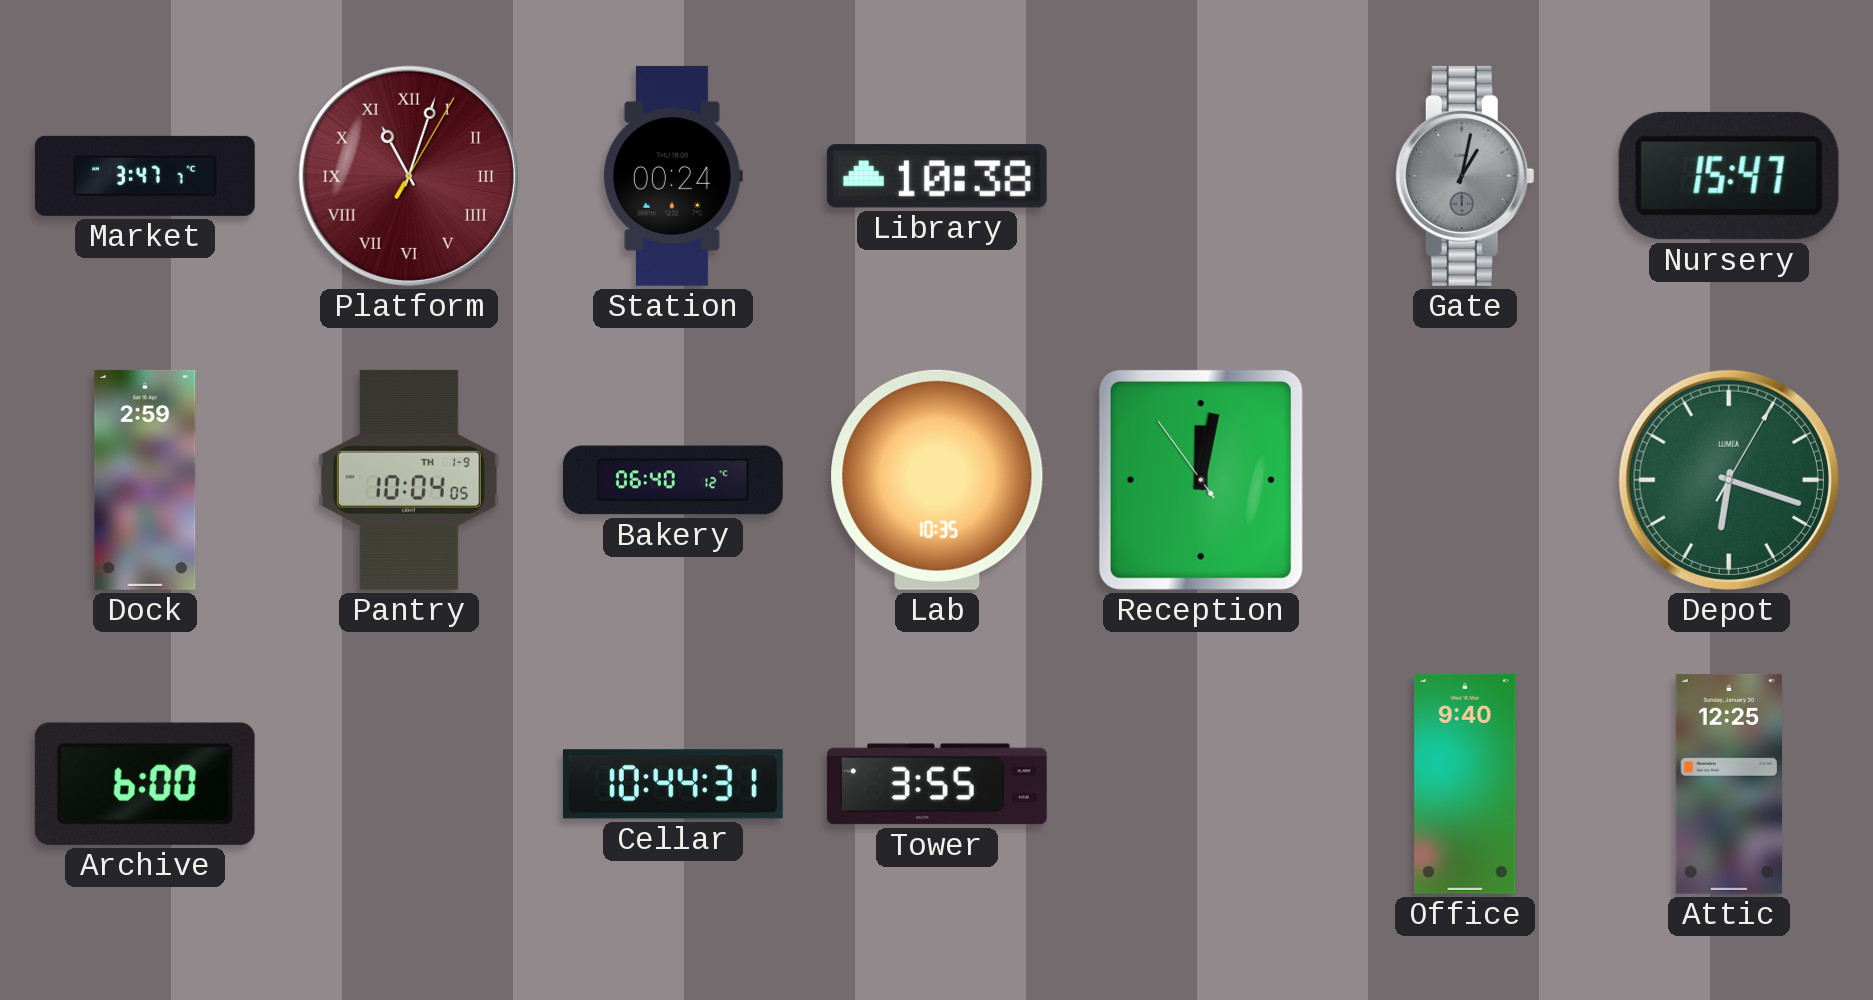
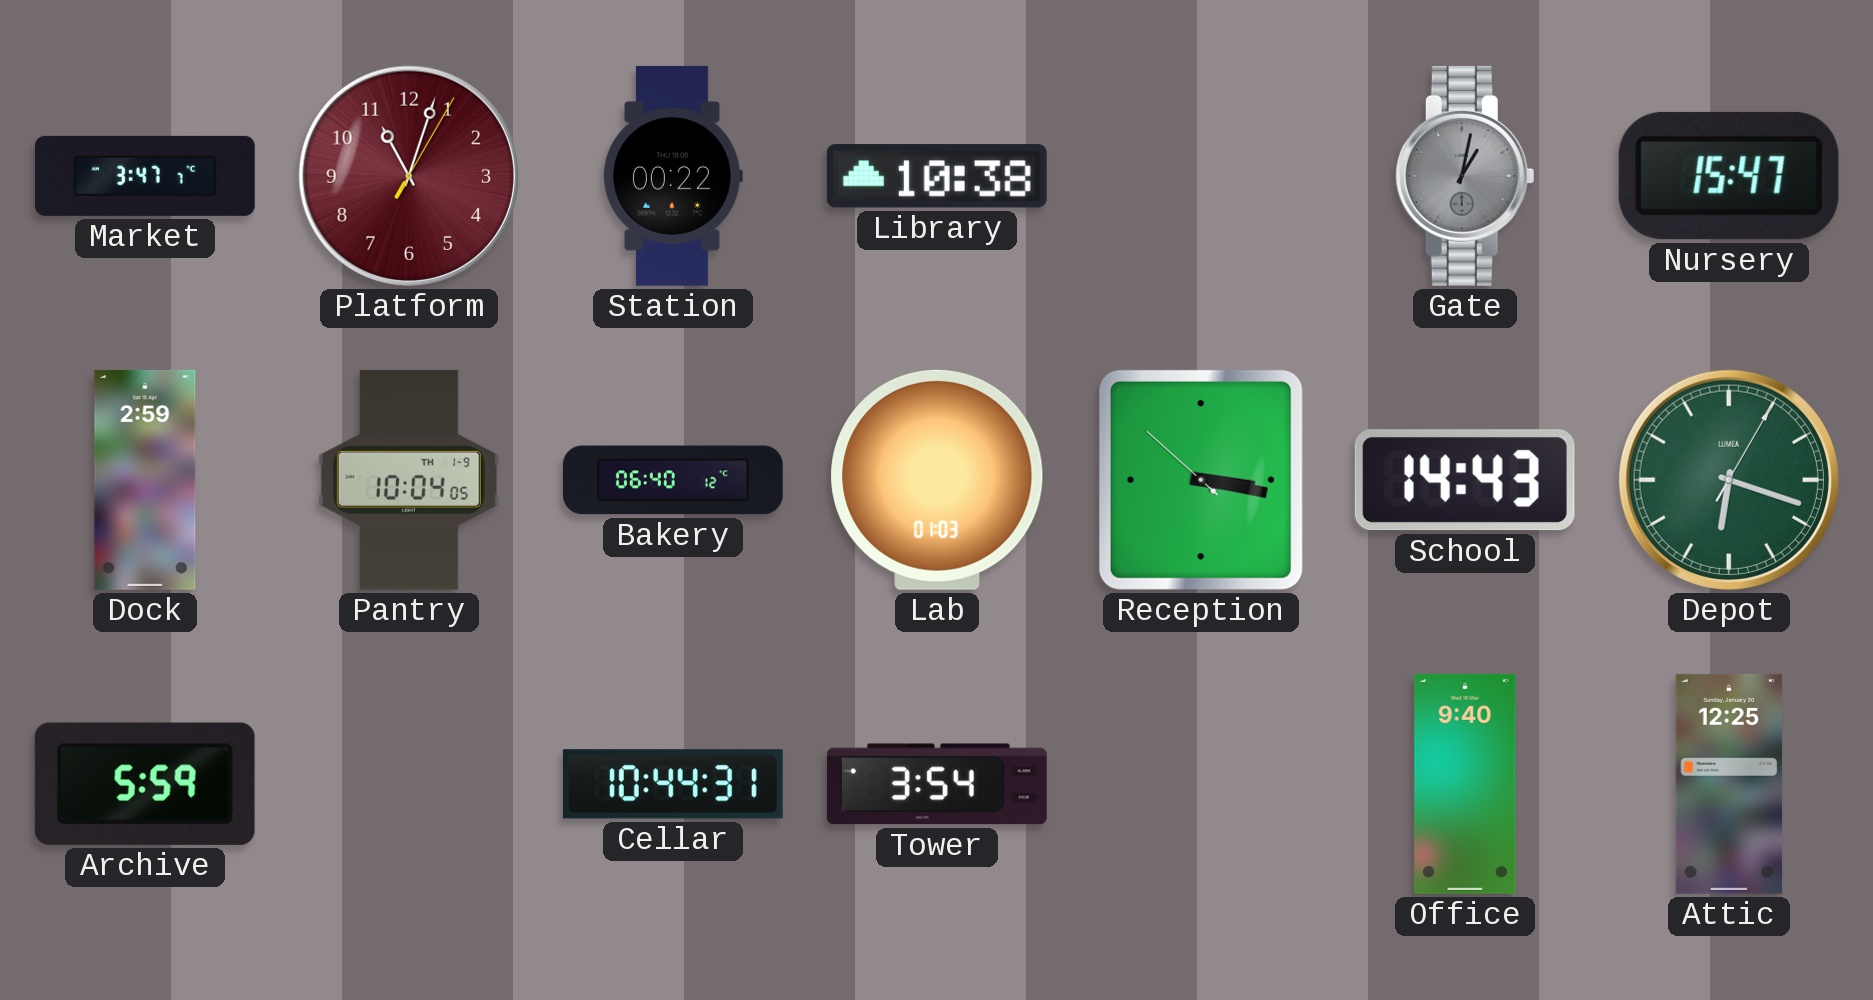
Platform numerals: Roman -> Arabic (409, 176)
Station: 00:24 -> 00:22 (672, 176)
Lab: 10:35 -> 01:03 (937, 480)
Reception: 12:01 -> 3:16 (1201, 480)
School: none -> 14:43 (1465, 480)
Archive: 6:00 -> 5:59 (145, 784)
Tower: 3:55 -> 3:54 (937, 784)
